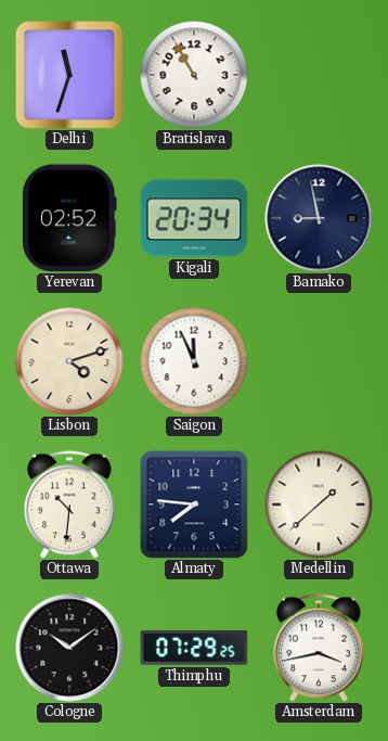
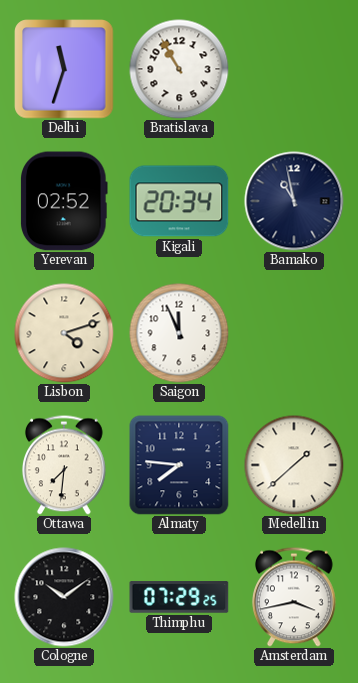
Bamako: 8:58 -> 10:58 (294, 201)
Ottawa: 10:31 -> 7:31 (65, 465)
